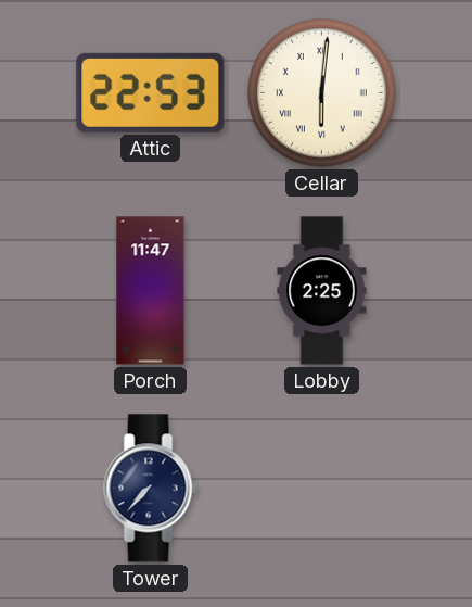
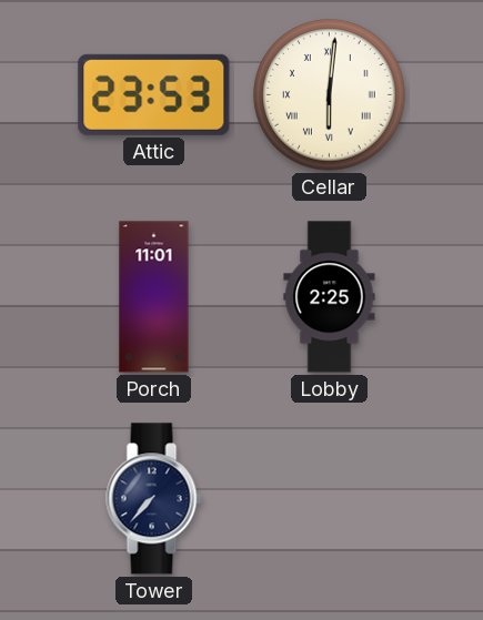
Attic: 22:53 -> 23:53 (154, 94)
Porch: 11:47 -> 11:01 (154, 297)
